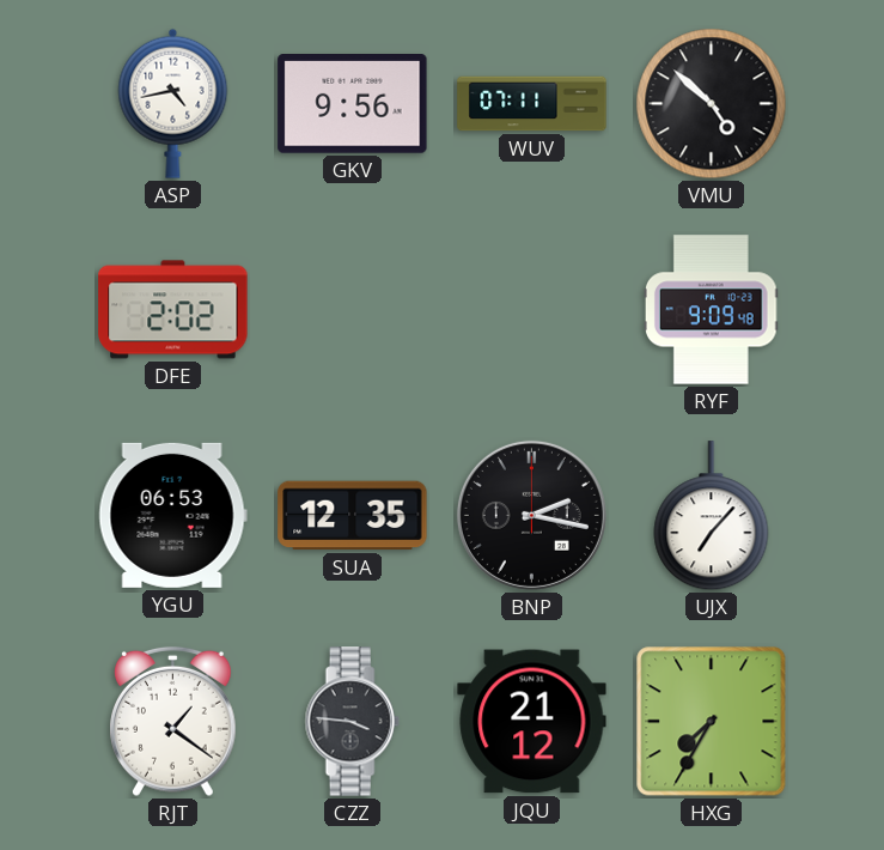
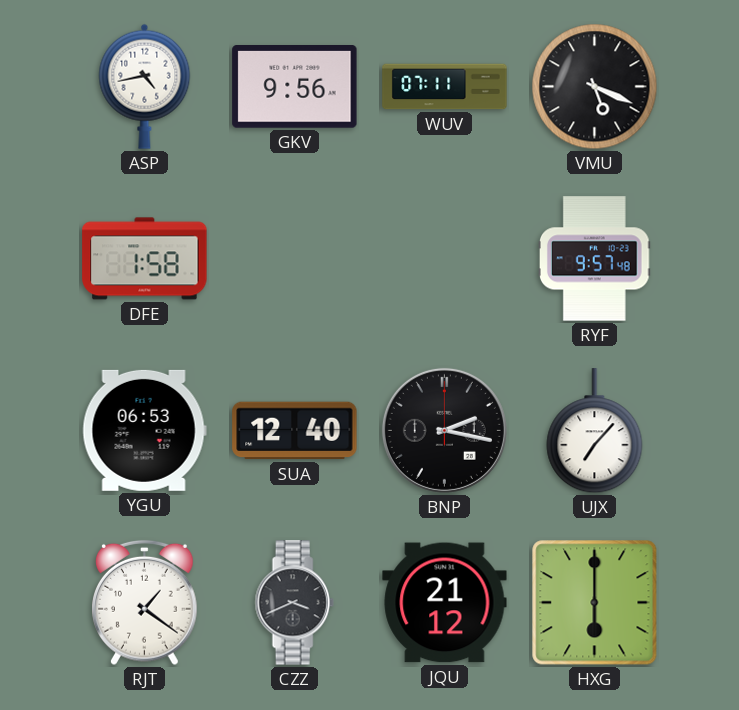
VMU: 4:52 -> 5:19 (595, 87)
DFE: 2:02 -> 1:58 (145, 259)
RYF: 9:09 -> 9:57 (594, 259)
SUA: 12:35 -> 12:40 (295, 431)
CZZ: 3:46 -> 3:41 (294, 603)
HXG: 7:35 -> 6:00 (595, 603)
